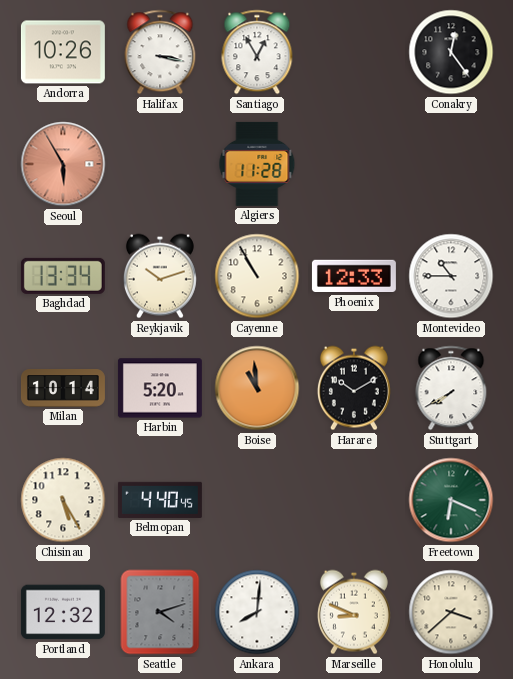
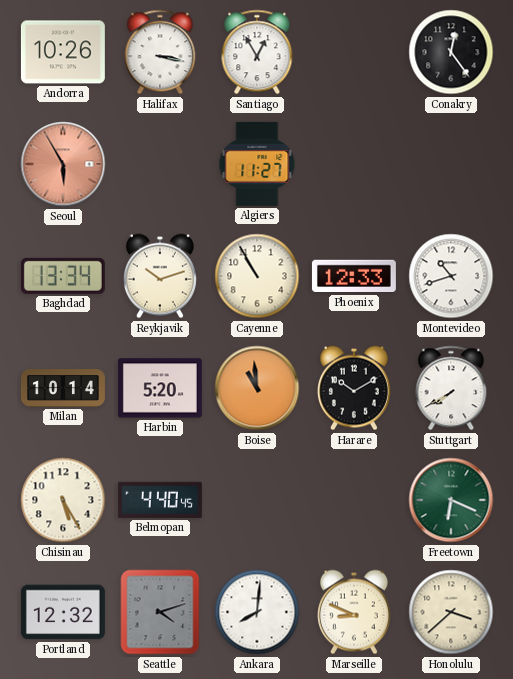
Algiers: 11:28 -> 11:27 (257, 164)
Montevideo: 10:45 -> 10:42 (451, 276)
